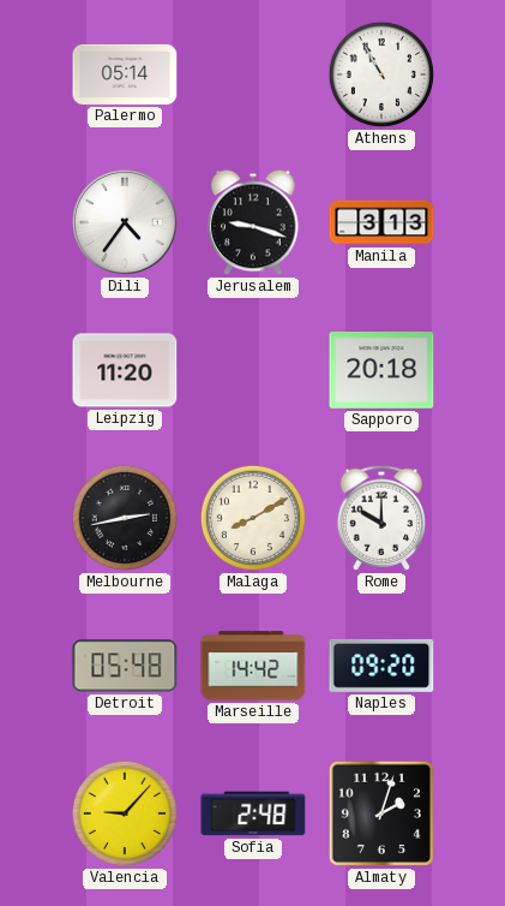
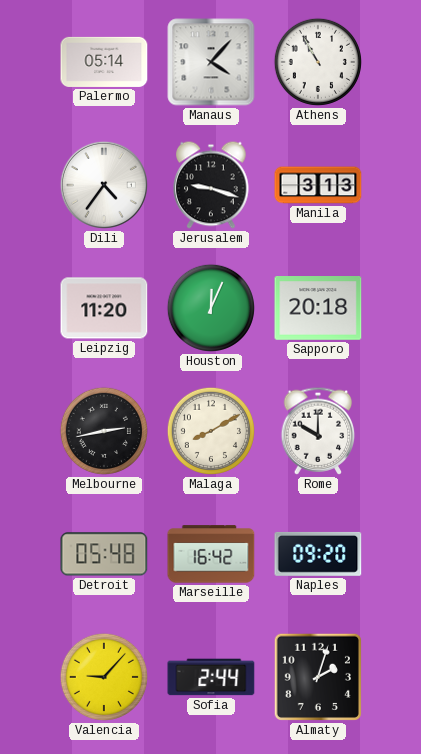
Manaus: none -> 4:07 (211, 62)
Houston: none -> 12:04 (211, 308)
Marseille: 14:42 -> 16:42 (211, 554)
Sofia: 2:48 -> 2:44 (211, 677)
